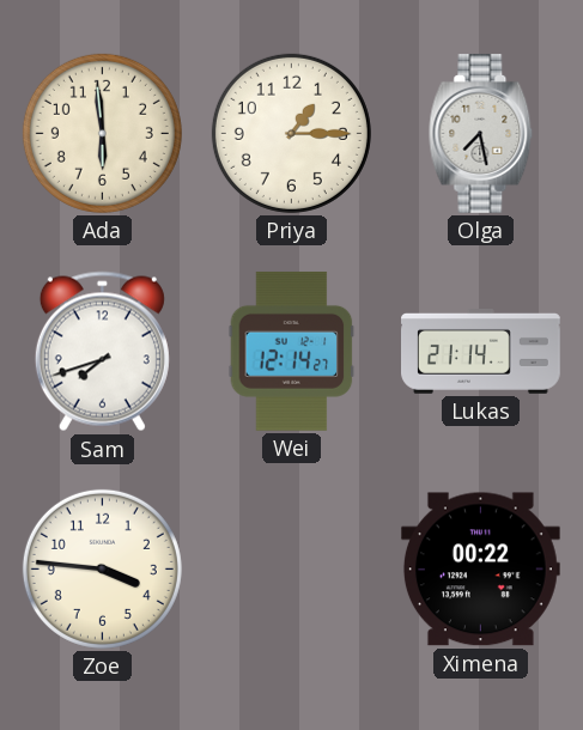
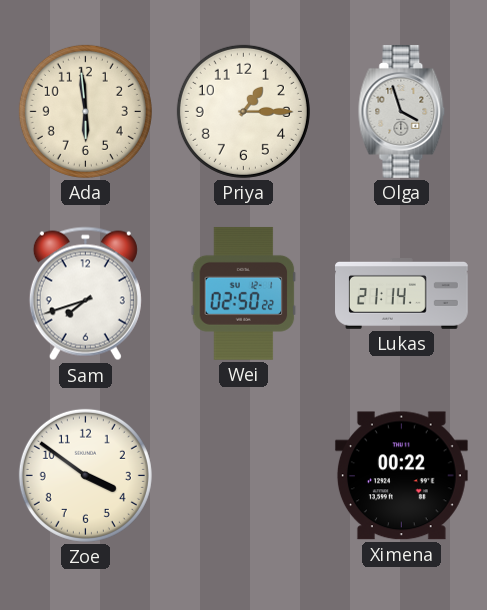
Olga: 7:28 -> 3:57 (402, 111)
Wei: 12:14 -> 02:50 (244, 293)
Zoe: 3:46 -> 3:51 (85, 475)
